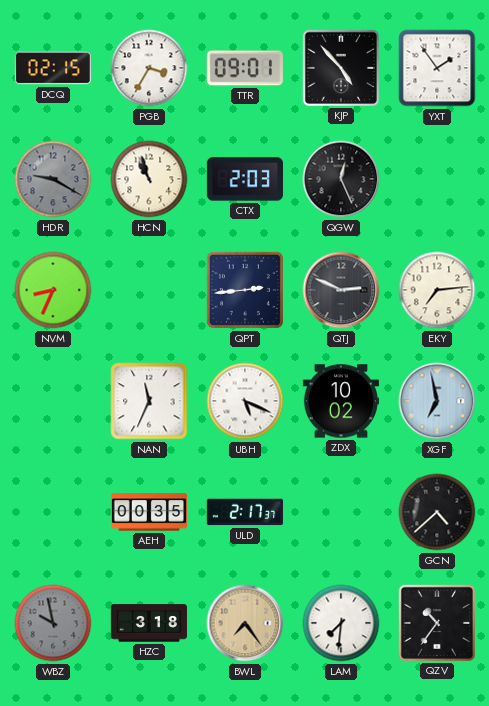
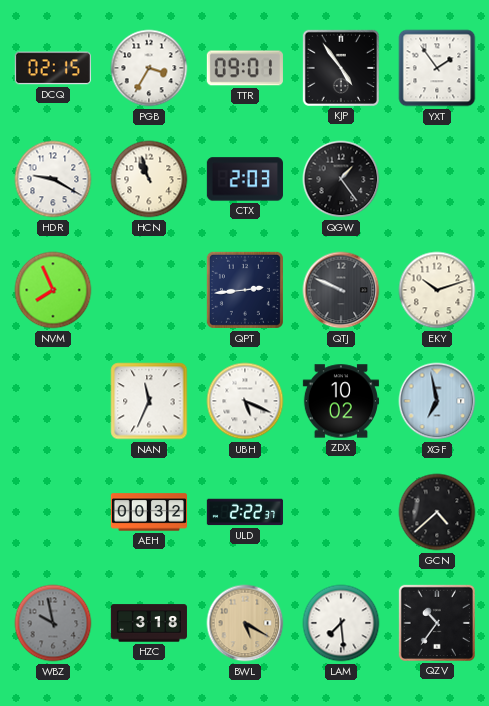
KJP: 4:53 -> 4:54 (341, 68)
HDR dial: grey -> white (53, 179)
QGW: 12:26 -> 1:24 (341, 179)
NVM: 8:34 -> 7:56 (53, 290)
QTJ: 2:49 -> 9:49 (341, 290)
EKY: 7:14 -> 10:12 (437, 290)
AEH: 00:35 -> 00:32 (148, 512)
ULD: 2:17 -> 2:22 (245, 512)
BWL: 7:24 -> 5:20 (245, 623)
LAM: 7:31 -> 7:29 (341, 623)
